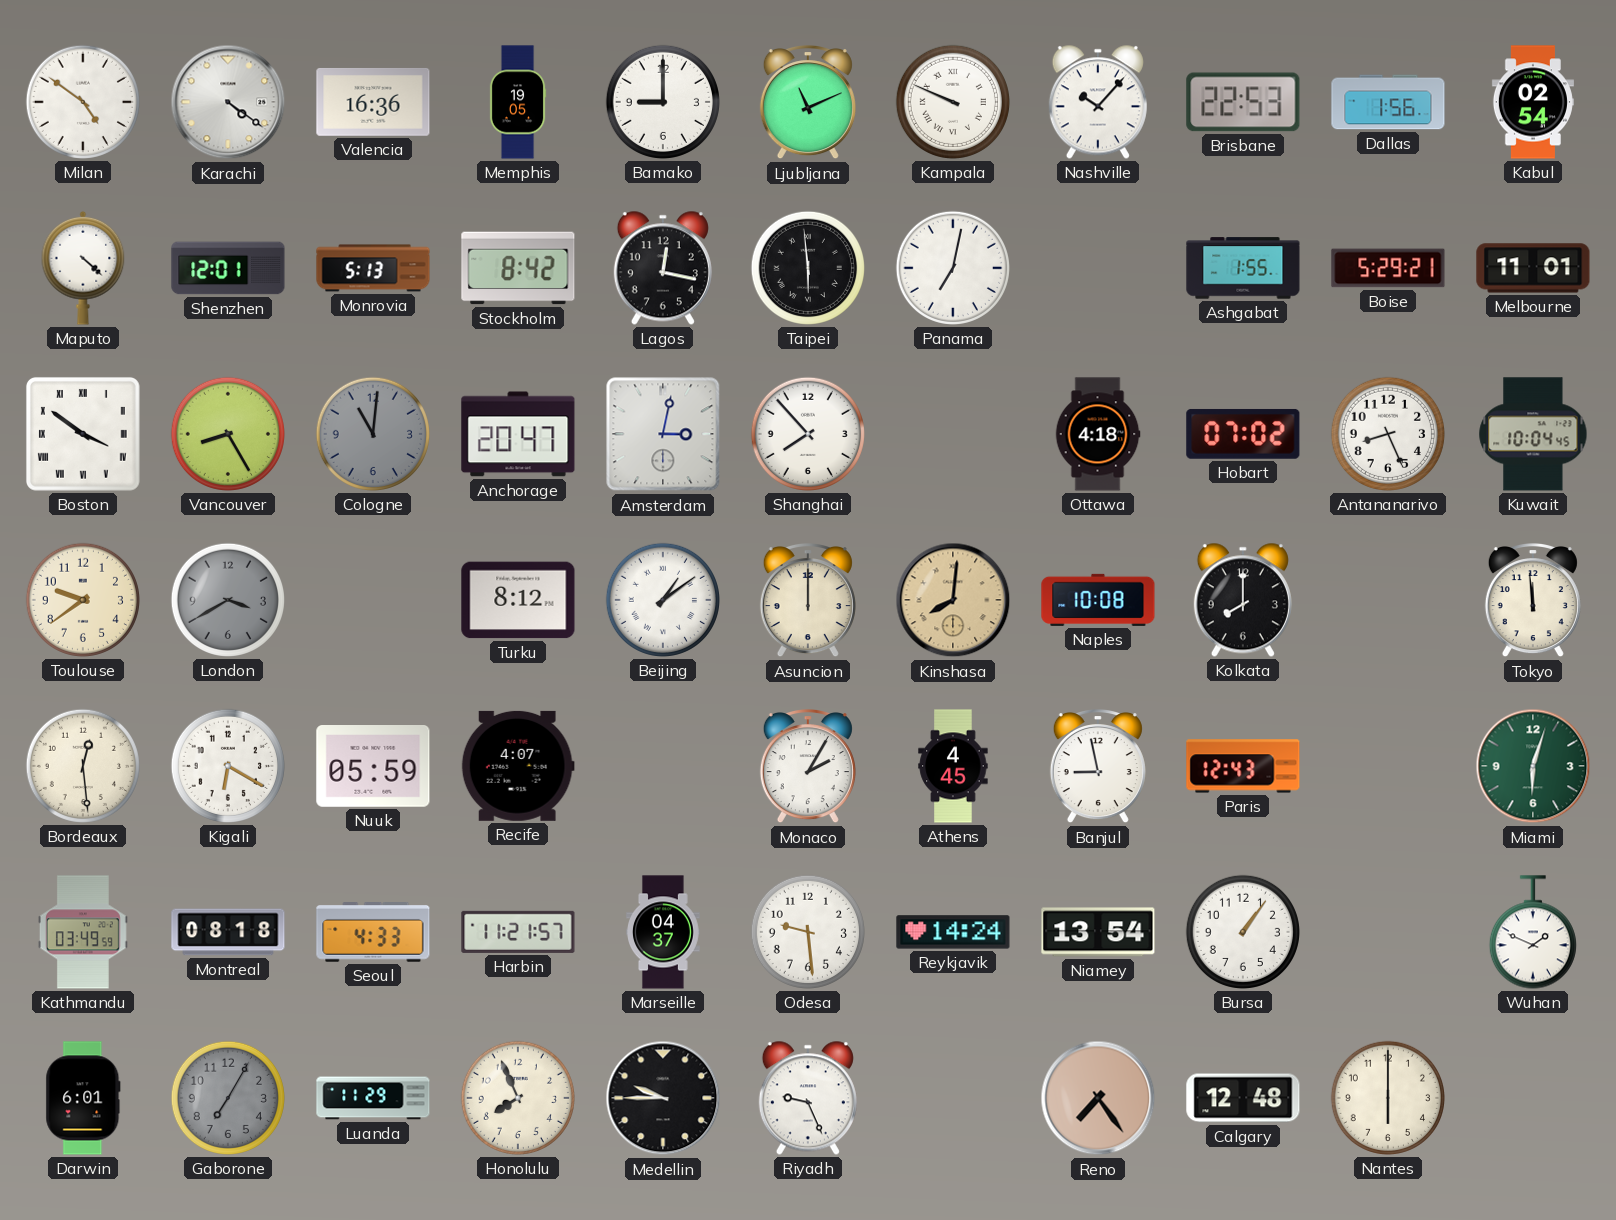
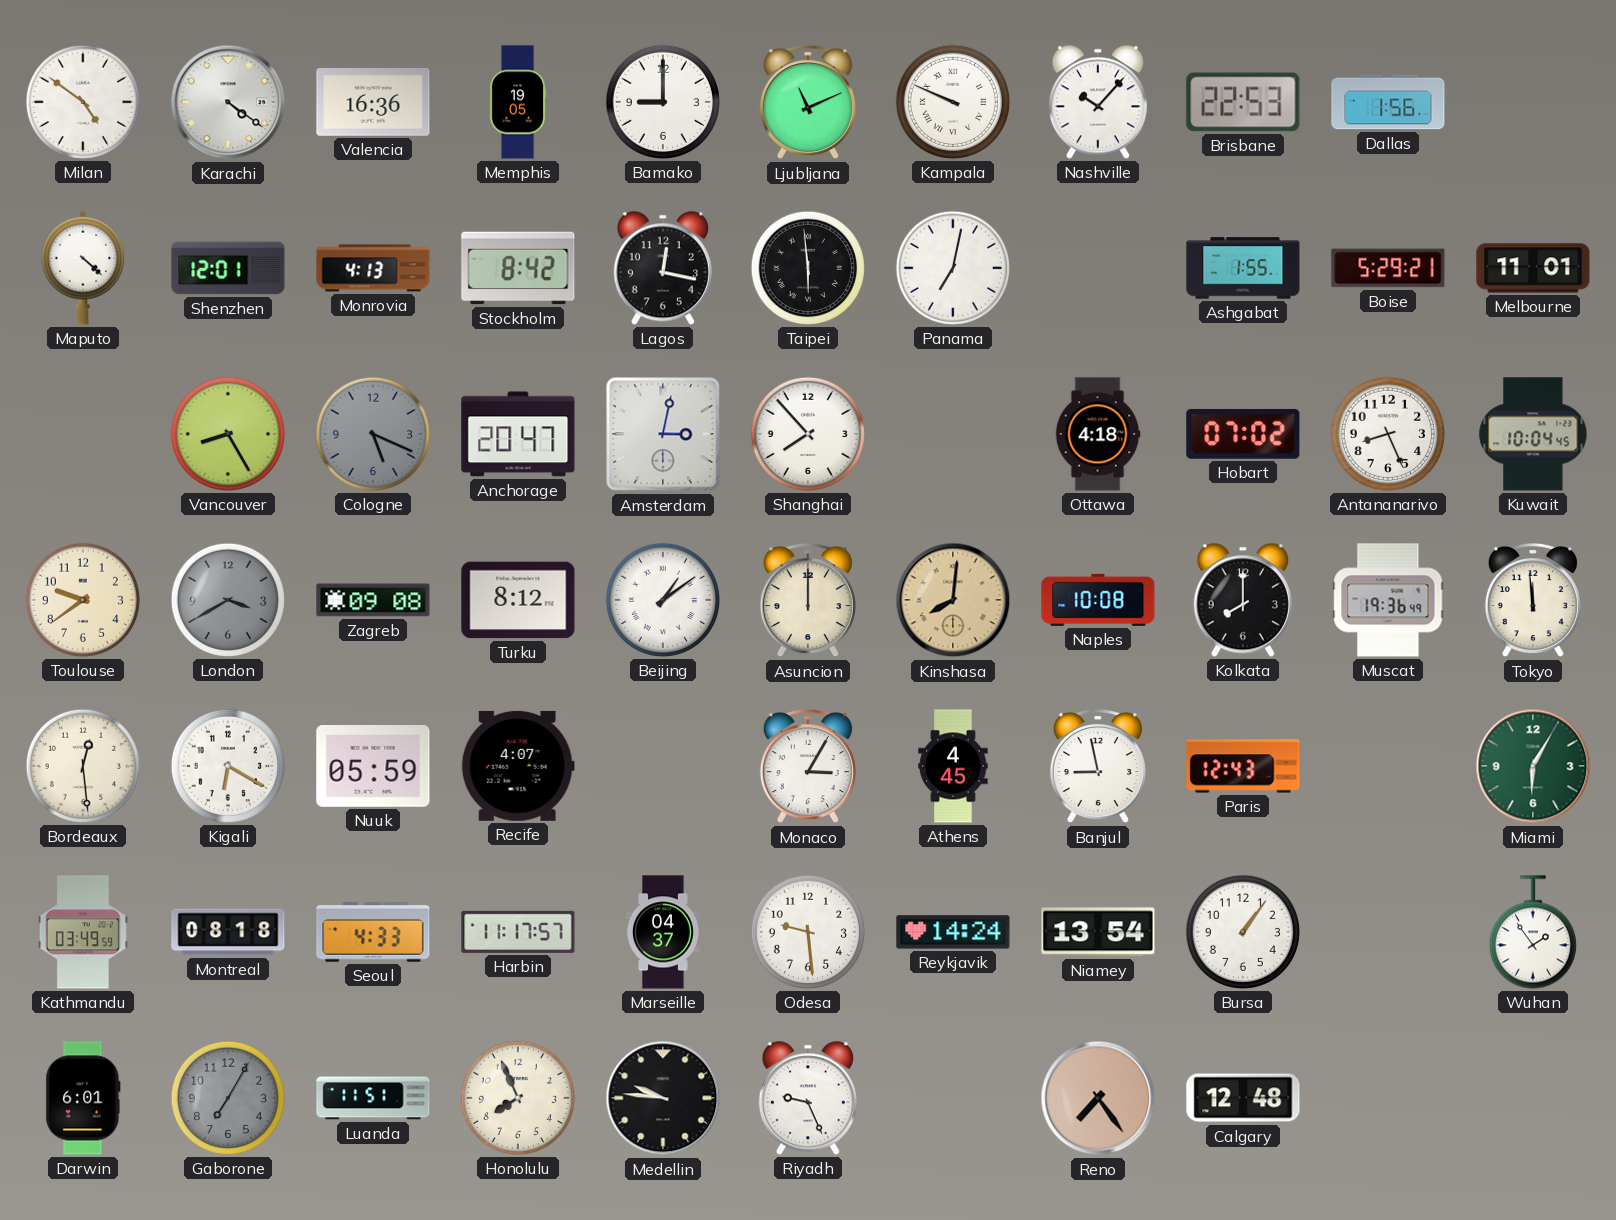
Kabul: 02:54 -> none (1533, 102)
Monrovia: 5:13 -> 4:13 (373, 268)
Boston: 3:51 -> none (83, 434)
Cologne: 11:01 -> 5:19 (373, 434)
Zagreb: none -> 09:08 (373, 600)
Muscat: none -> 19:36 (1388, 600)
Monaco: 2:05 -> 3:05 (808, 767)
Miami: 6:03 -> 6:05 (1533, 766)
Harbin: 11:21 -> 11:17 (518, 932)
Wuhan: 1:49 -> 1:54 (1533, 932)
Luanda: 11:29 -> 11:51 (373, 1098)
Medellin: 9:45 -> 9:46 (663, 1098)
Nantes: 6:00 -> none (1388, 1098)
